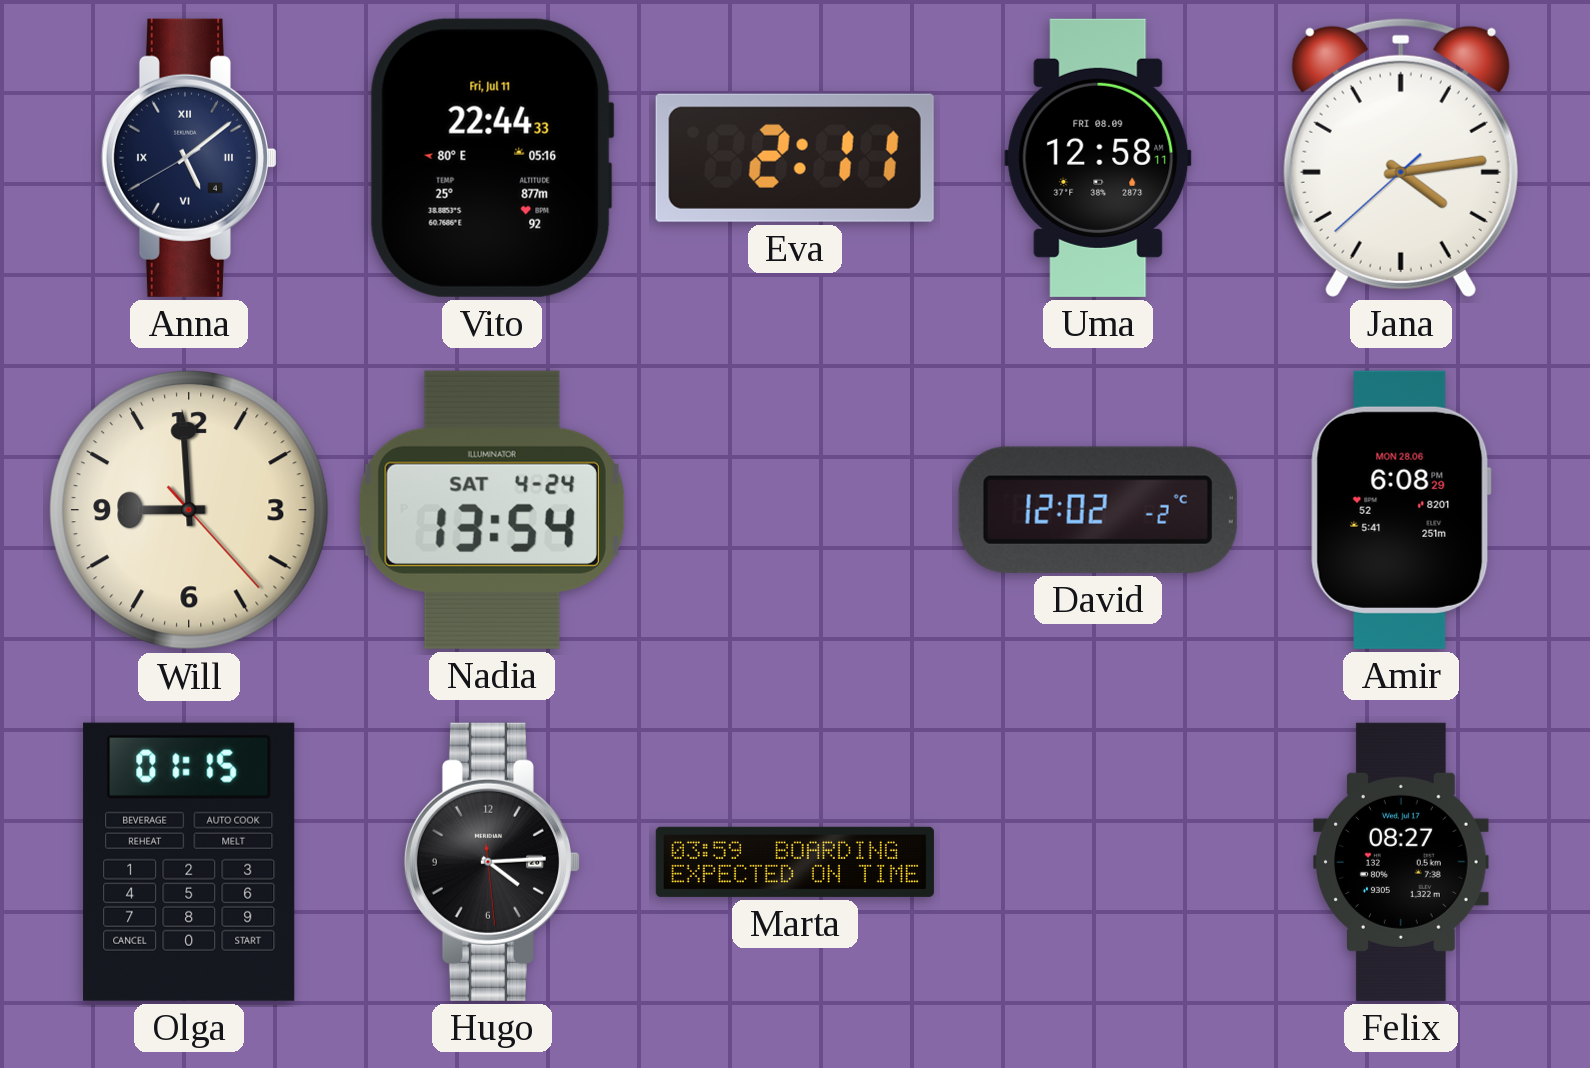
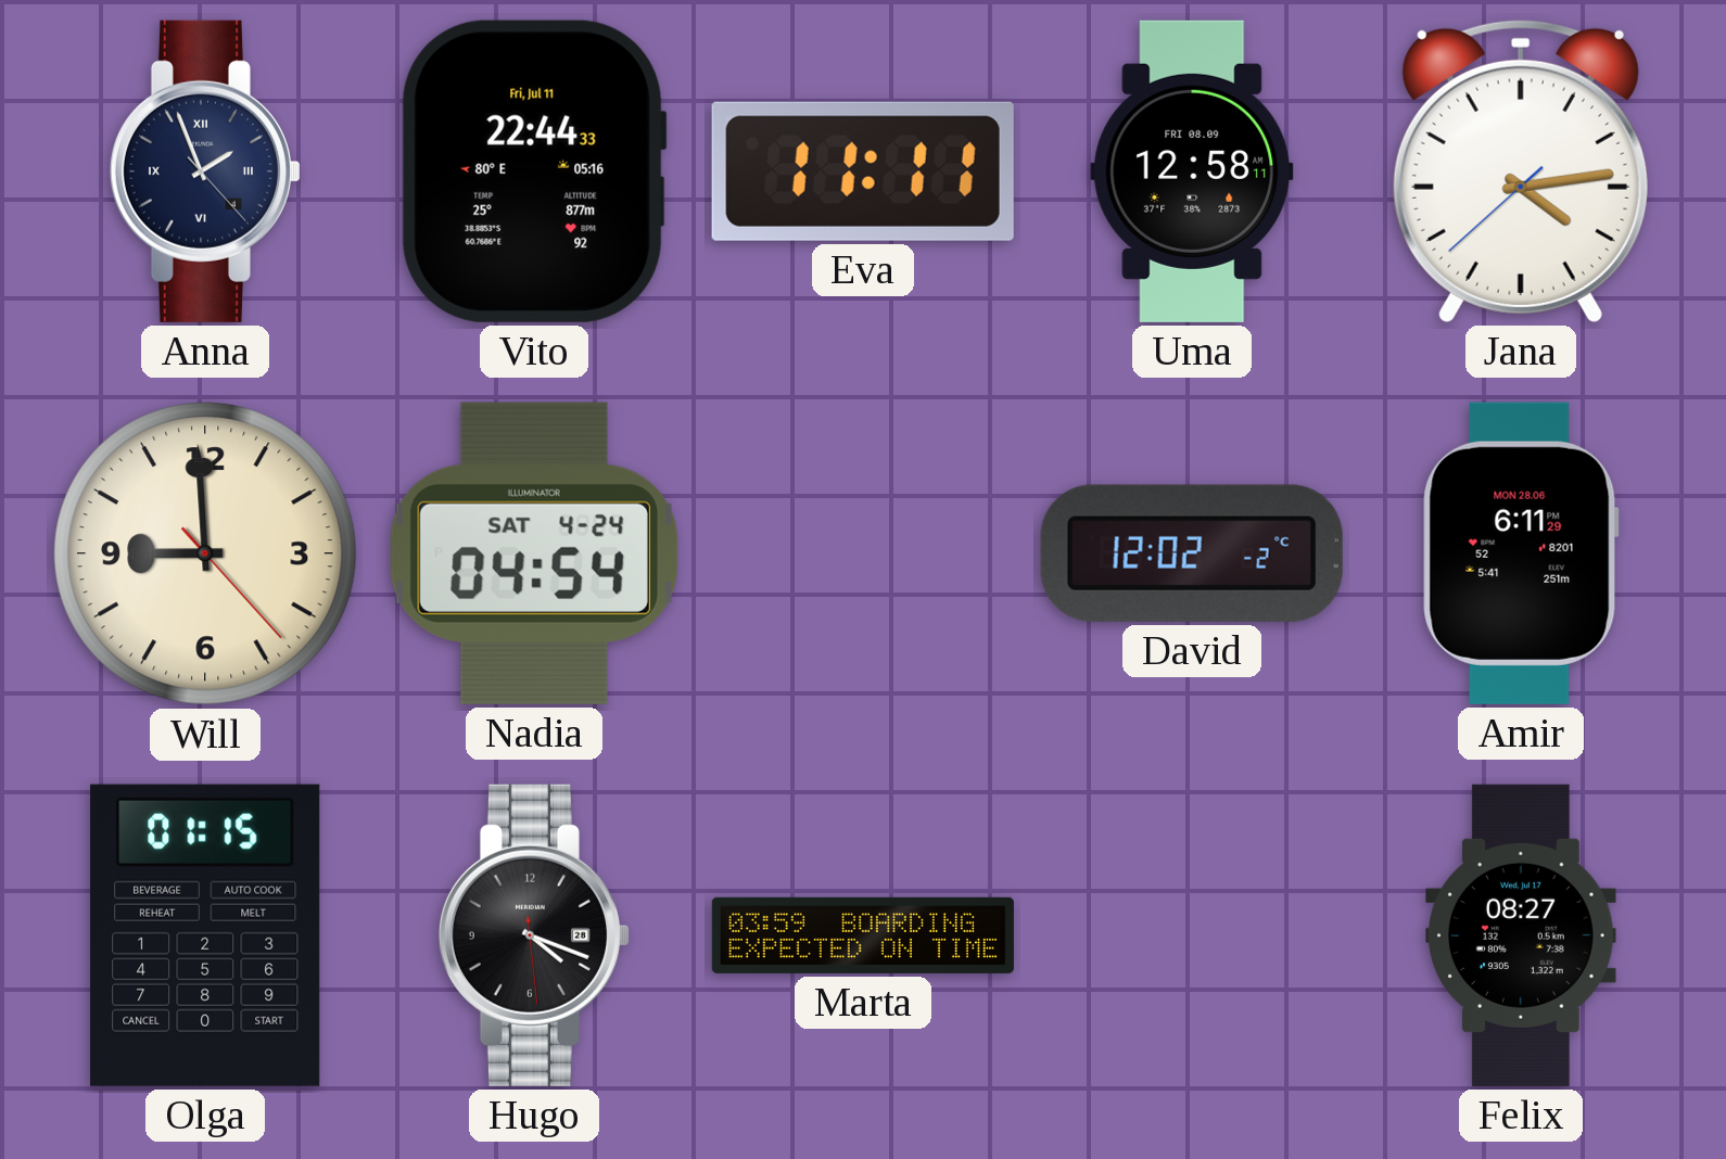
Anna: 5:08 -> 1:56 (205, 171)
Eva: 2:11 -> 11:11 (863, 171)
Nadia: 13:54 -> 04:54 (534, 553)
Amir: 6:08 -> 6:11 (1521, 553)
Hugo: 4:14 -> 4:18 (534, 935)
